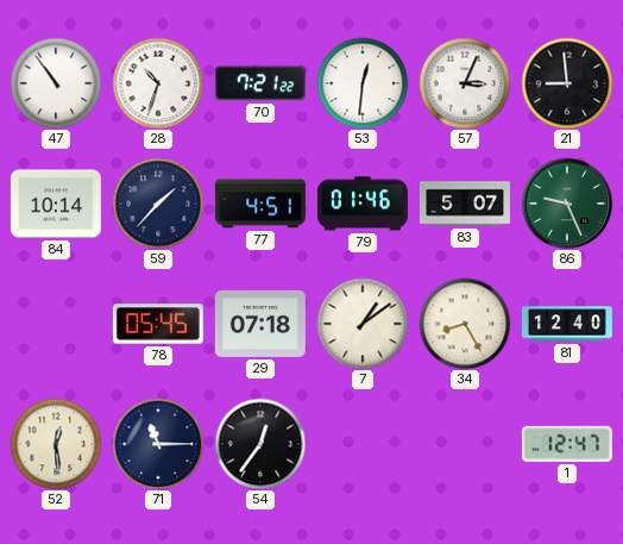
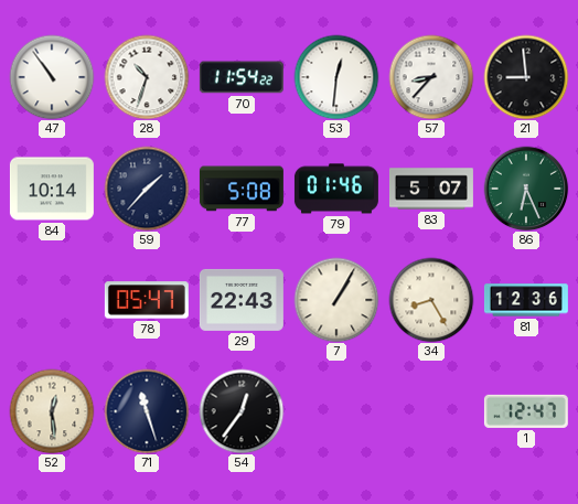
70: 7:21 -> 11:54 (242, 77)
57: 3:04 -> 8:37 (431, 77)
77: 4:51 -> 5:08 (242, 189)
86: 9:26 -> 6:26 (526, 189)
78: 05:45 -> 05:47 (147, 300)
29: 07:18 -> 22:43 (242, 300)
7: 1:09 -> 1:05 (336, 300)
81: 12:40 -> 12:36 (526, 300)
71: 11:15 -> 11:27 (147, 411)
